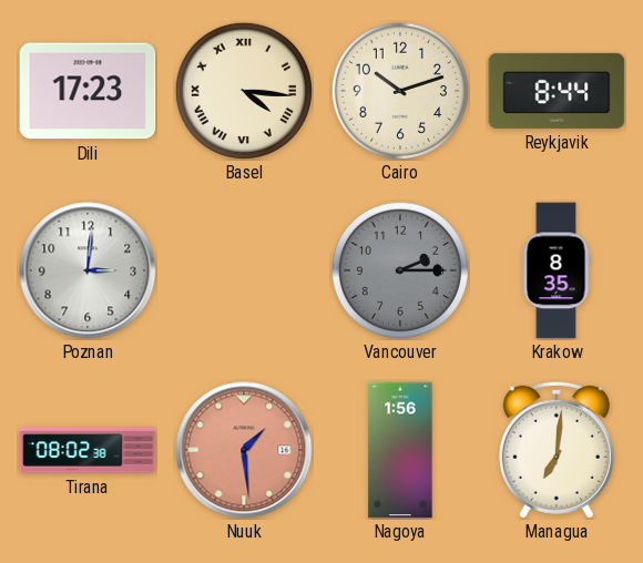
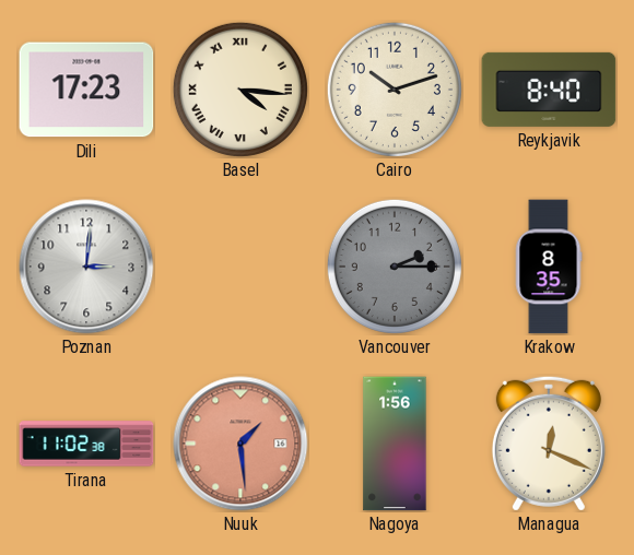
Reykjavik: 8:44 -> 8:40 (549, 90)
Tirana: 08:02 -> 11:02 (86, 444)
Managua: 7:01 -> 12:19 (549, 444)
